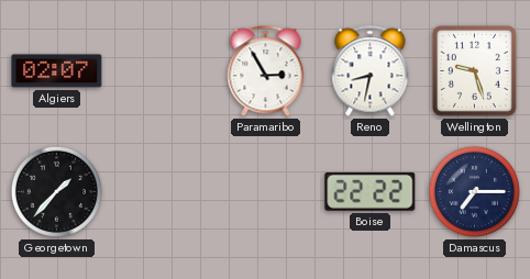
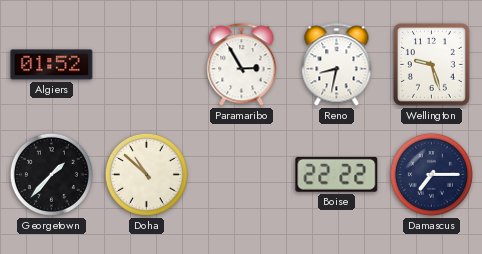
Algiers: 02:07 -> 01:52 (52, 65)
Doha: none -> 10:52 (146, 174)
